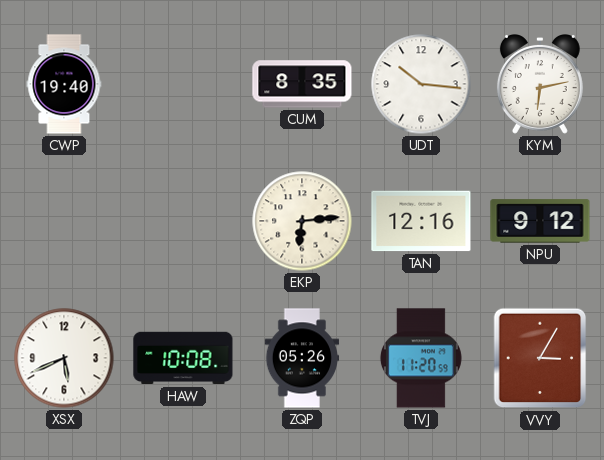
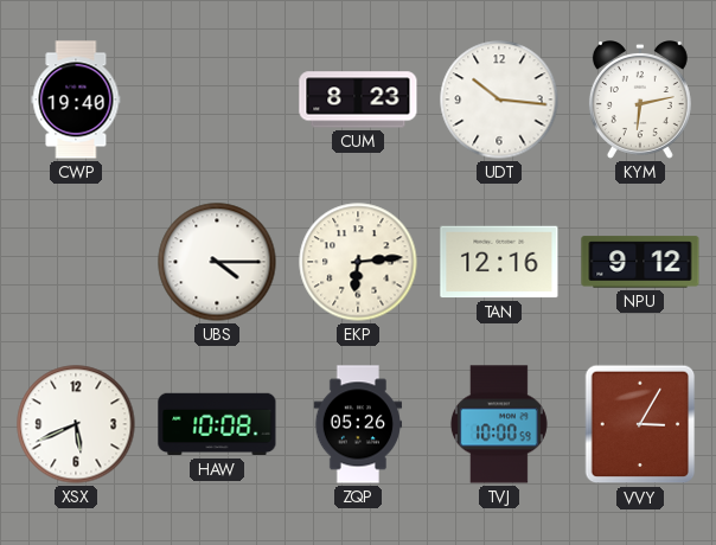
CUM: 8:35 -> 8:23 (358, 100)
UBS: none -> 4:15 (217, 262)
TVJ: 11:20 -> 10:00 (499, 424)
